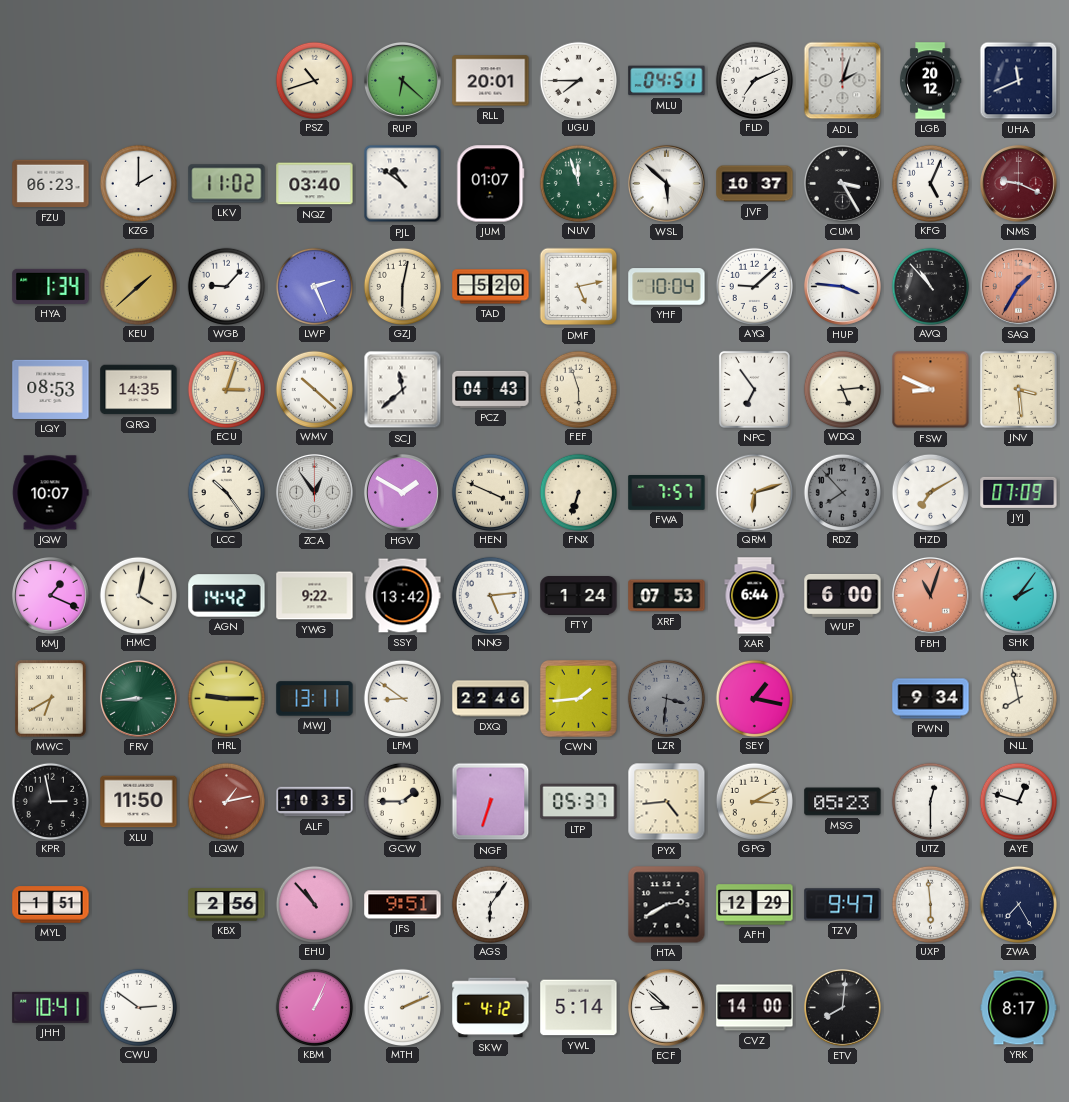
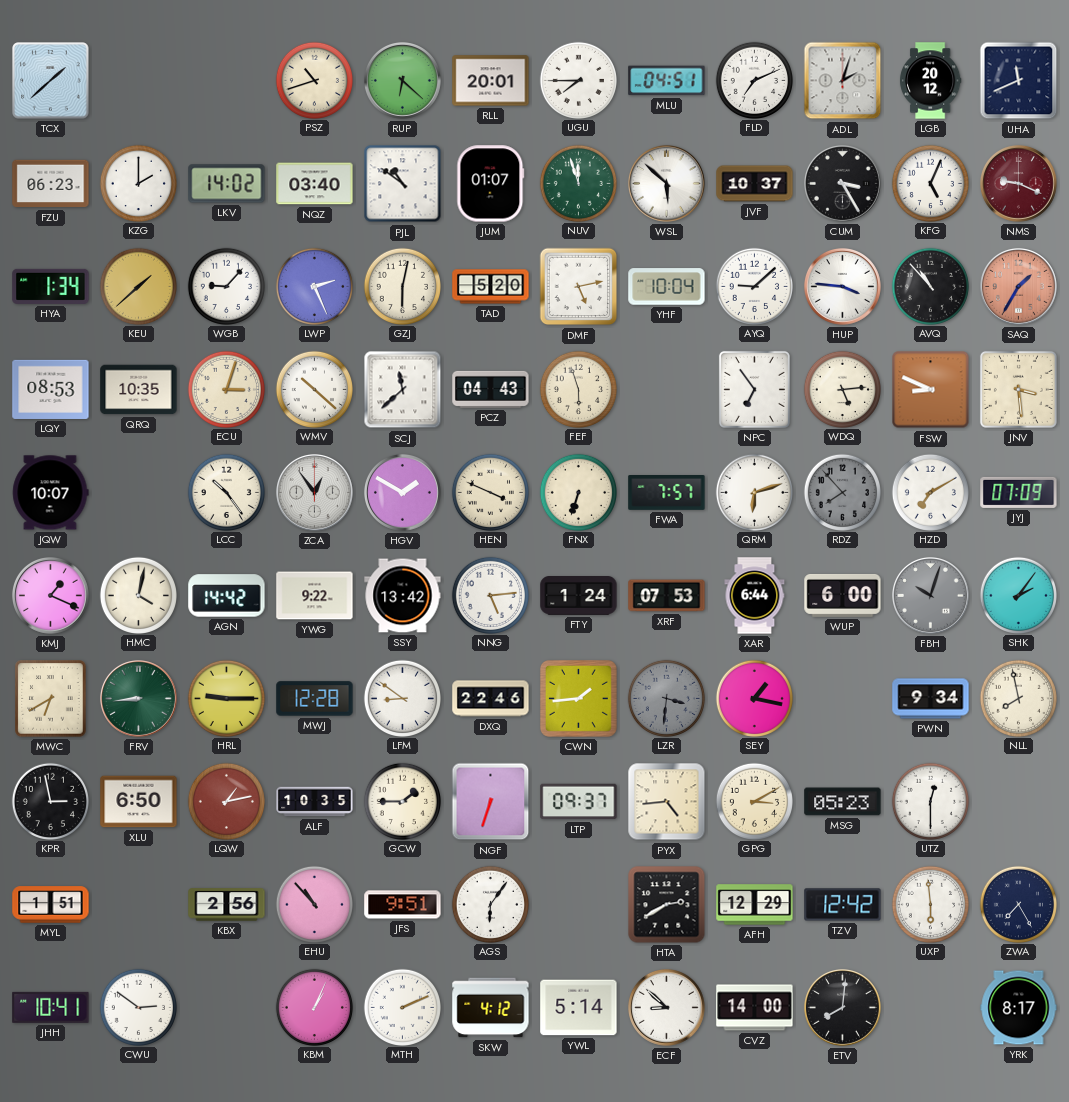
TCX: none -> 1:38 (51, 81)
LKV: 11:02 -> 14:02 (227, 184)
QRQ: 14:35 -> 10:35 (139, 390)
FBH: 11:03 -> 10:03 (930, 595)
FBH dial: salmon -> grey (930, 595)
MWJ: 13:11 -> 12:28 (315, 699)
XLU: 11:50 -> 6:50 (139, 802)
LTP: 05:37 -> 09:37 (579, 802)
AYE: 12:48 -> none (1018, 801)
TZV: 9:47 -> 12:42 (843, 905)
